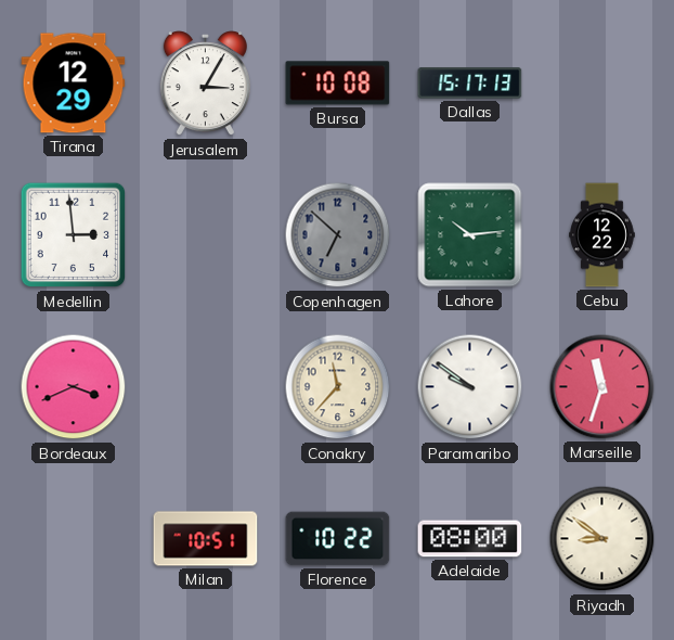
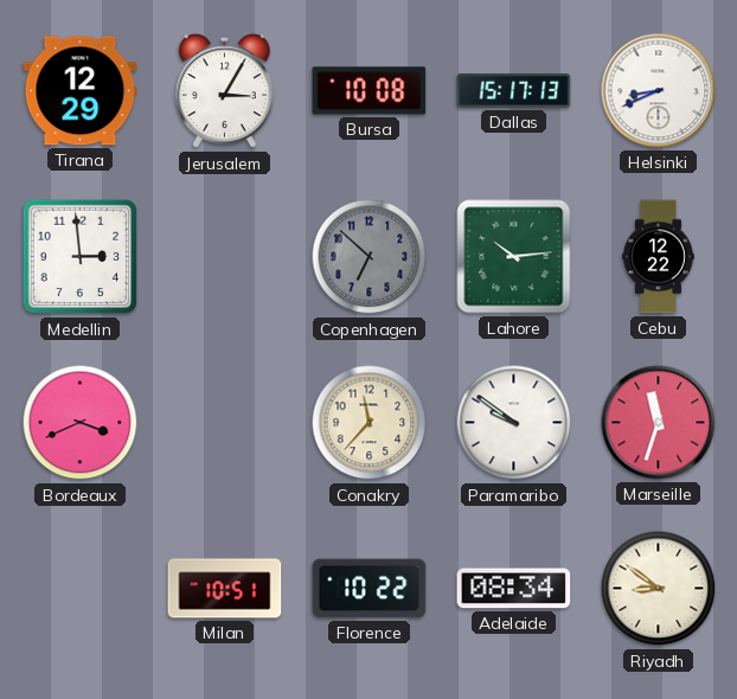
Helsinki: none -> 8:41 (659, 91)
Adelaide: 08:00 -> 08:34 (514, 589)
